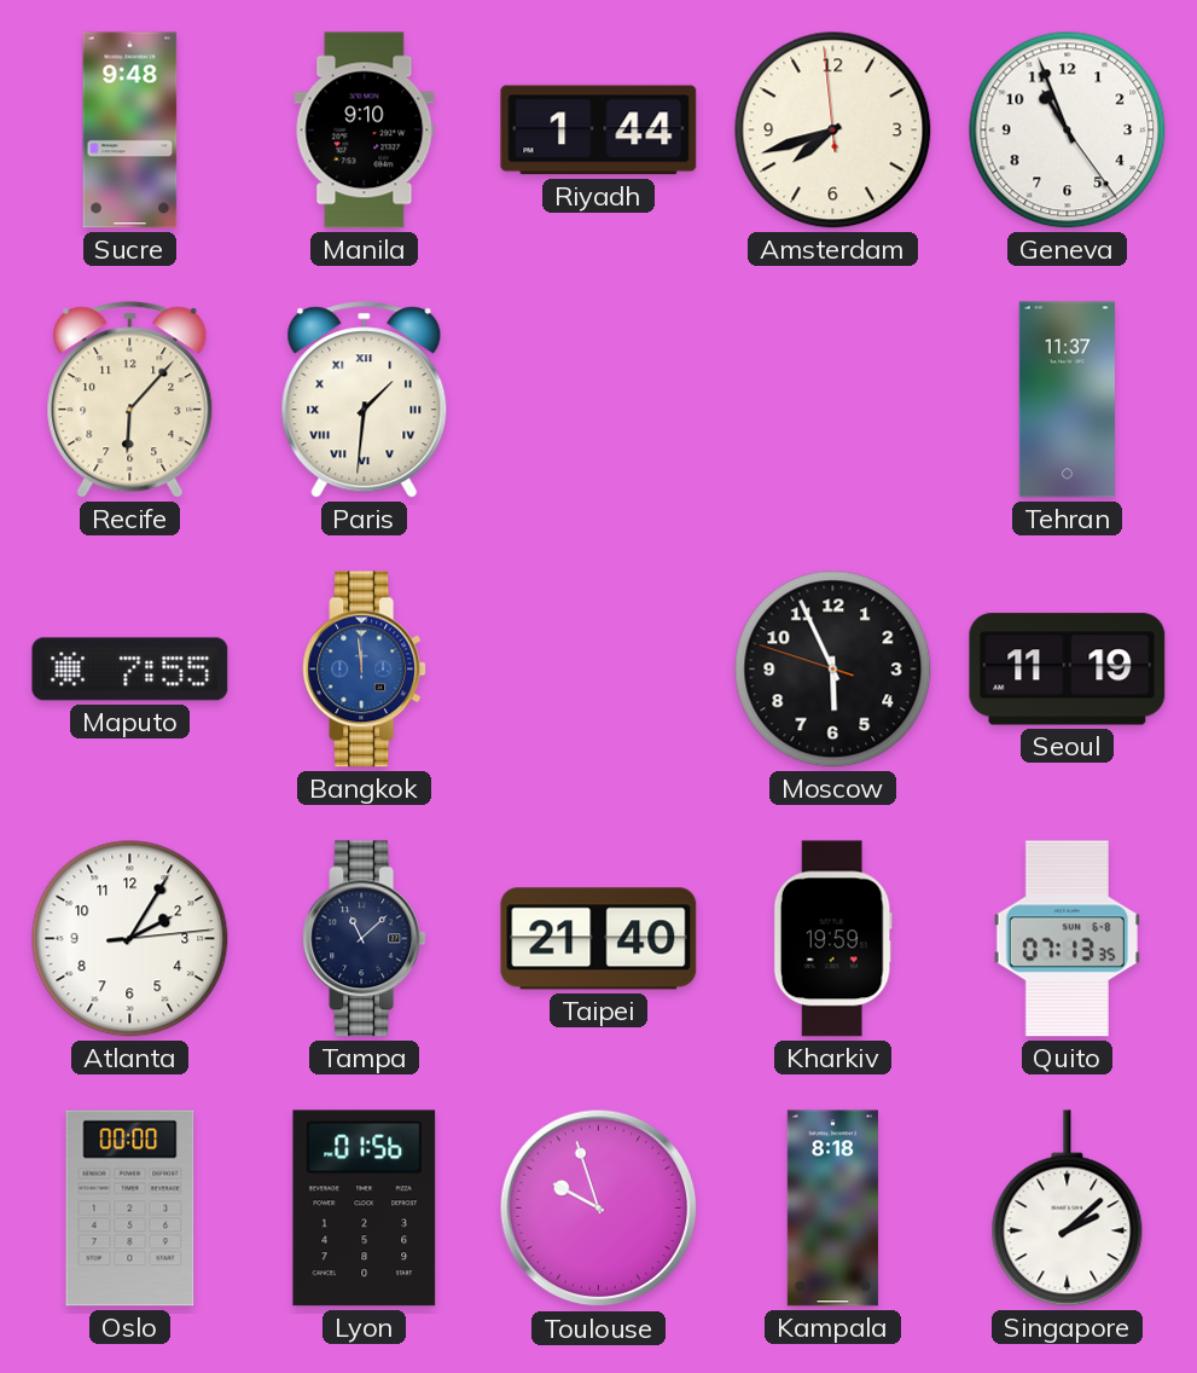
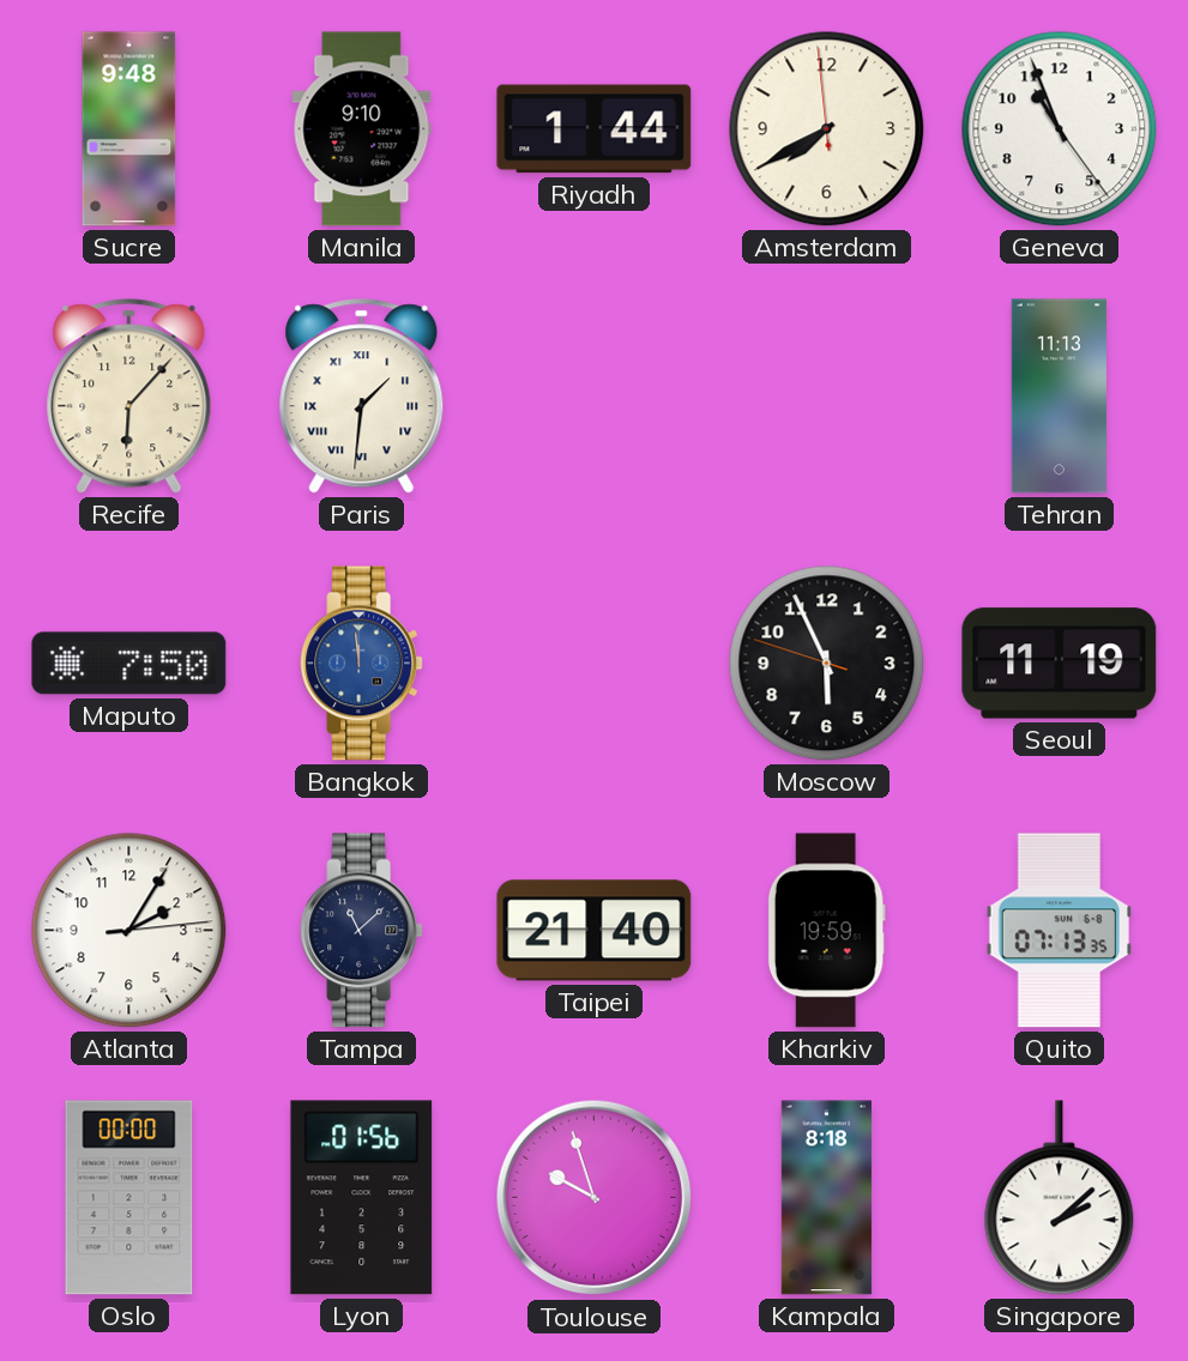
Amsterdam: 7:41 -> 7:39 (827, 129)
Tehran: 11:37 -> 11:13 (1059, 397)
Maputo: 7:55 -> 7:50 (129, 664)
